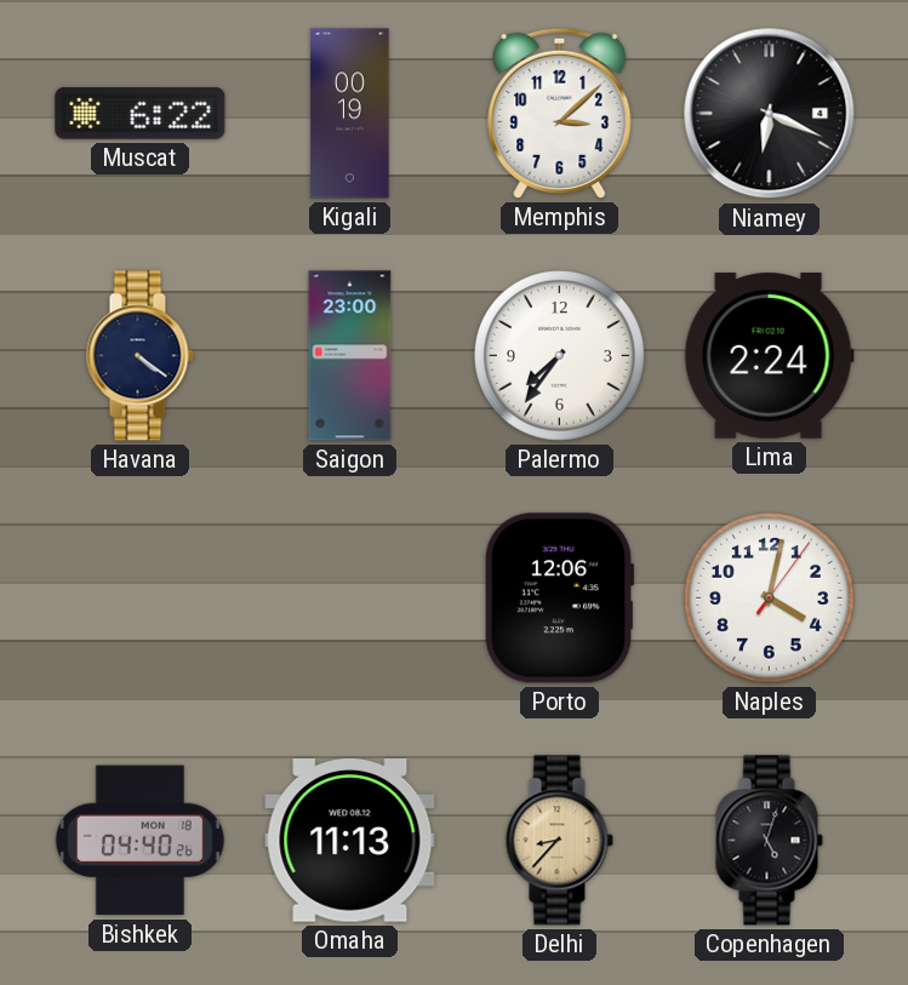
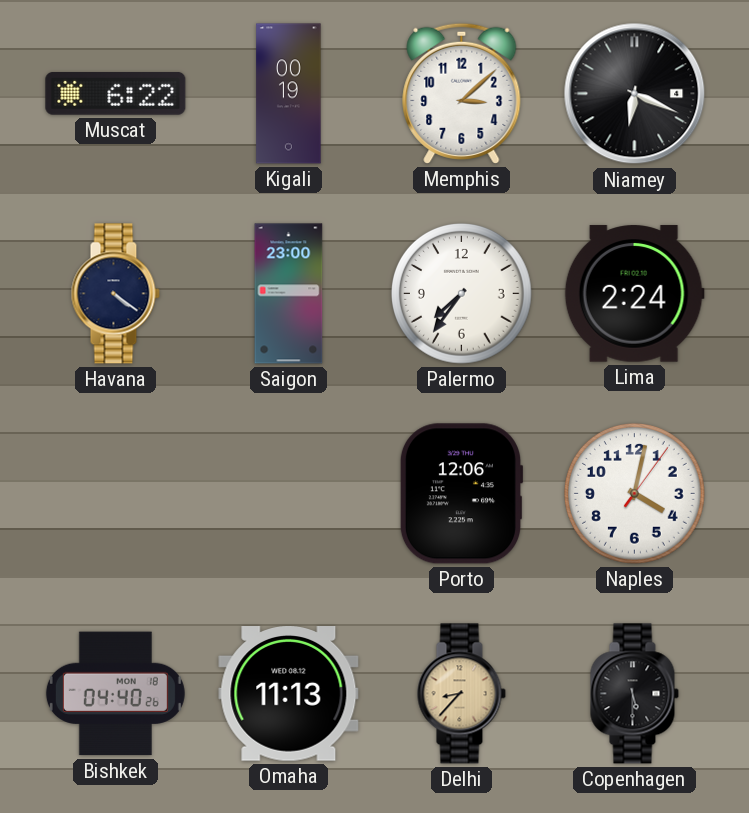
Copenhagen: 5:03 -> 5:30 (634, 694)
